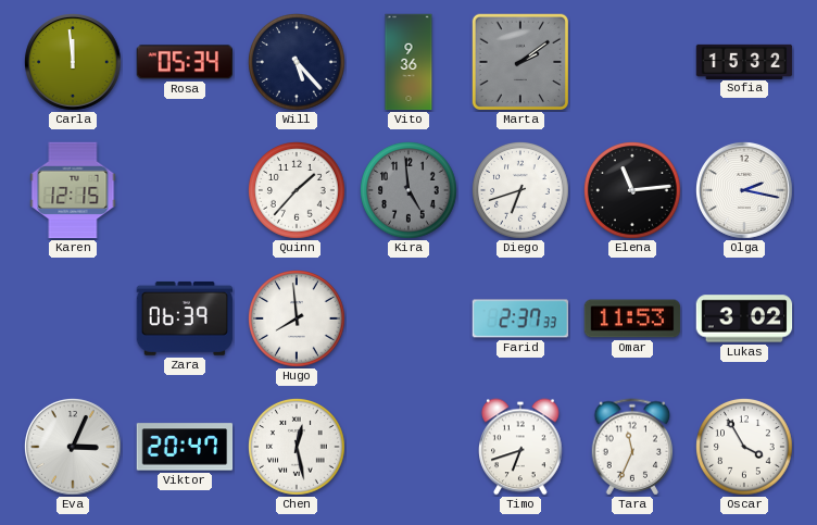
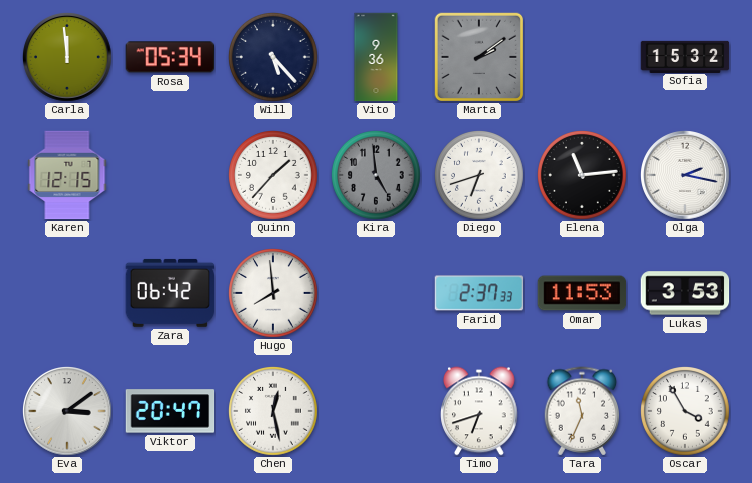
Zara: 06:39 -> 06:42 (170, 293)
Lukas: 3:02 -> 3:53 (685, 293)
Eva: 3:04 -> 3:09 (67, 411)
